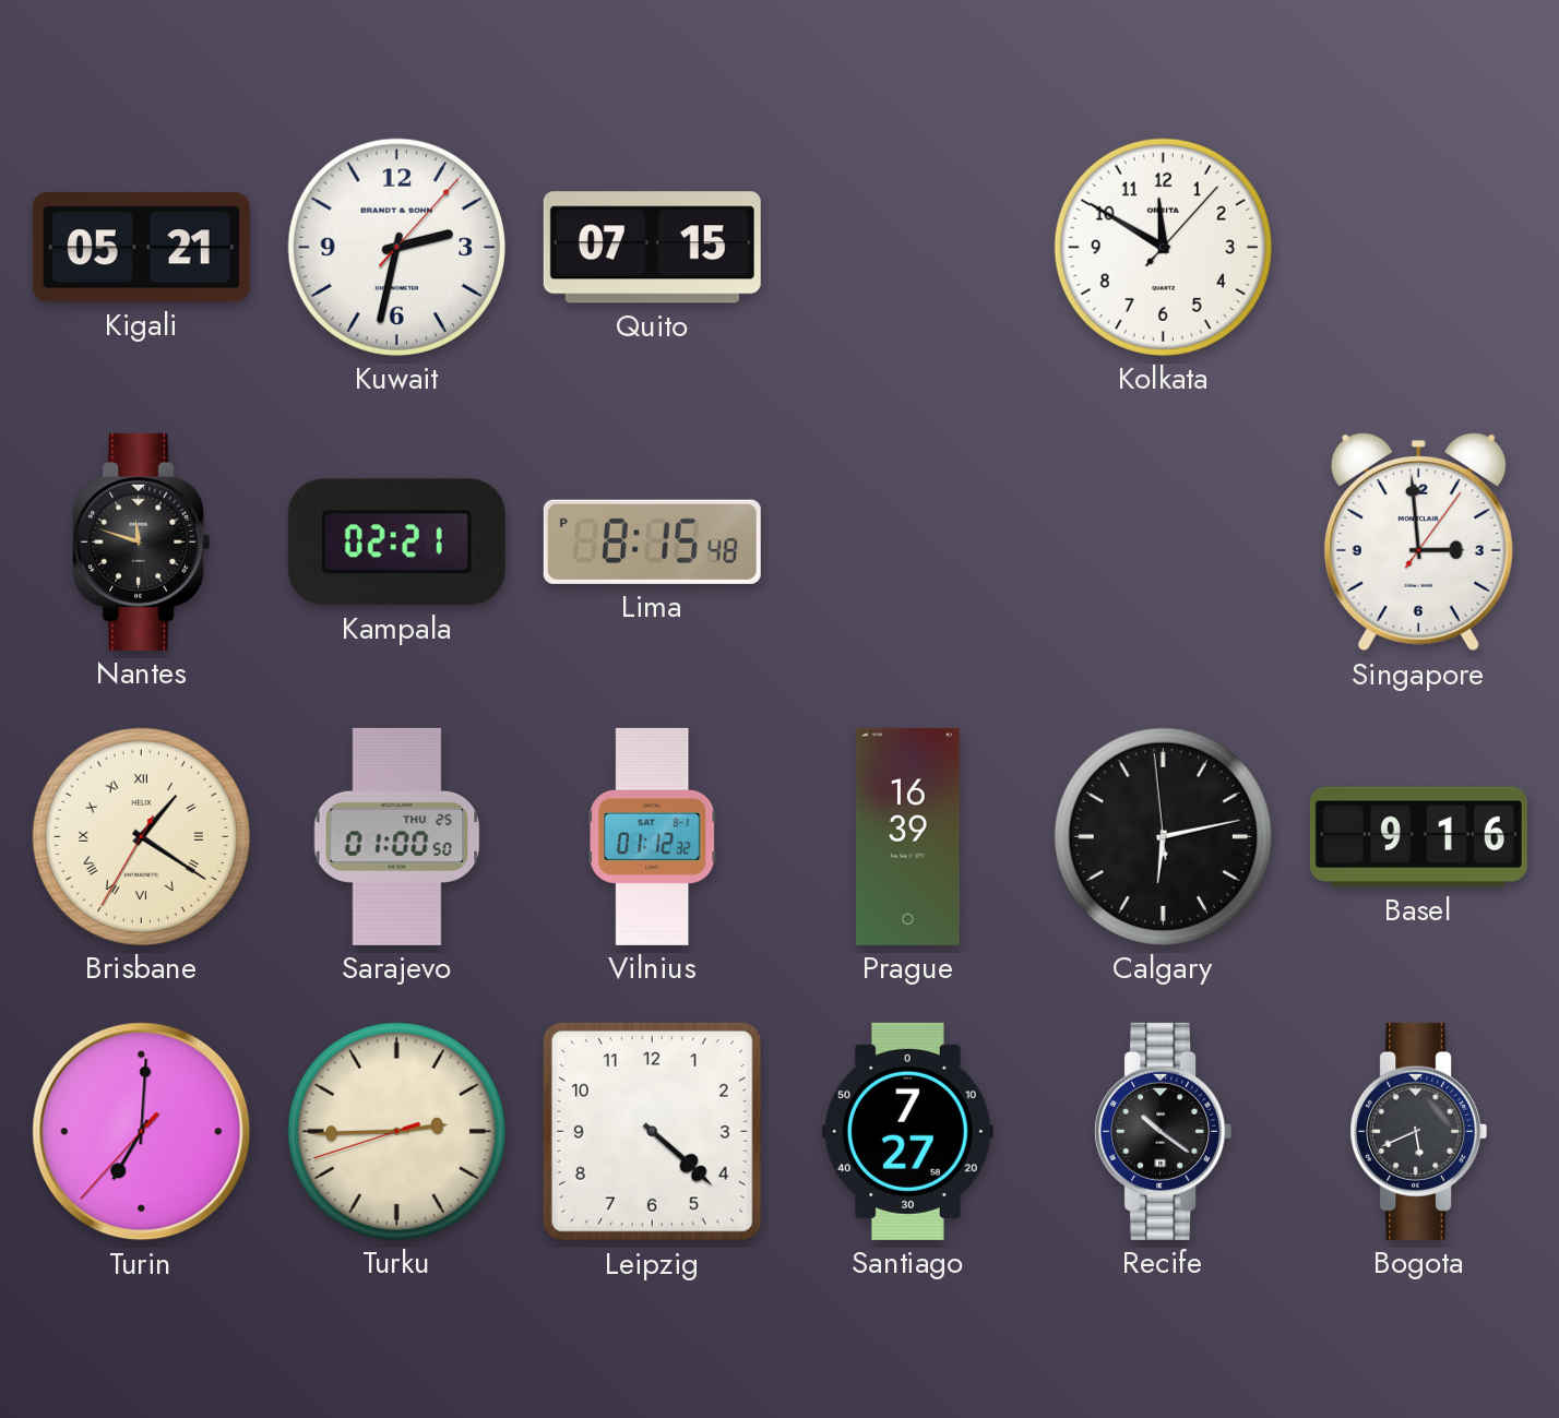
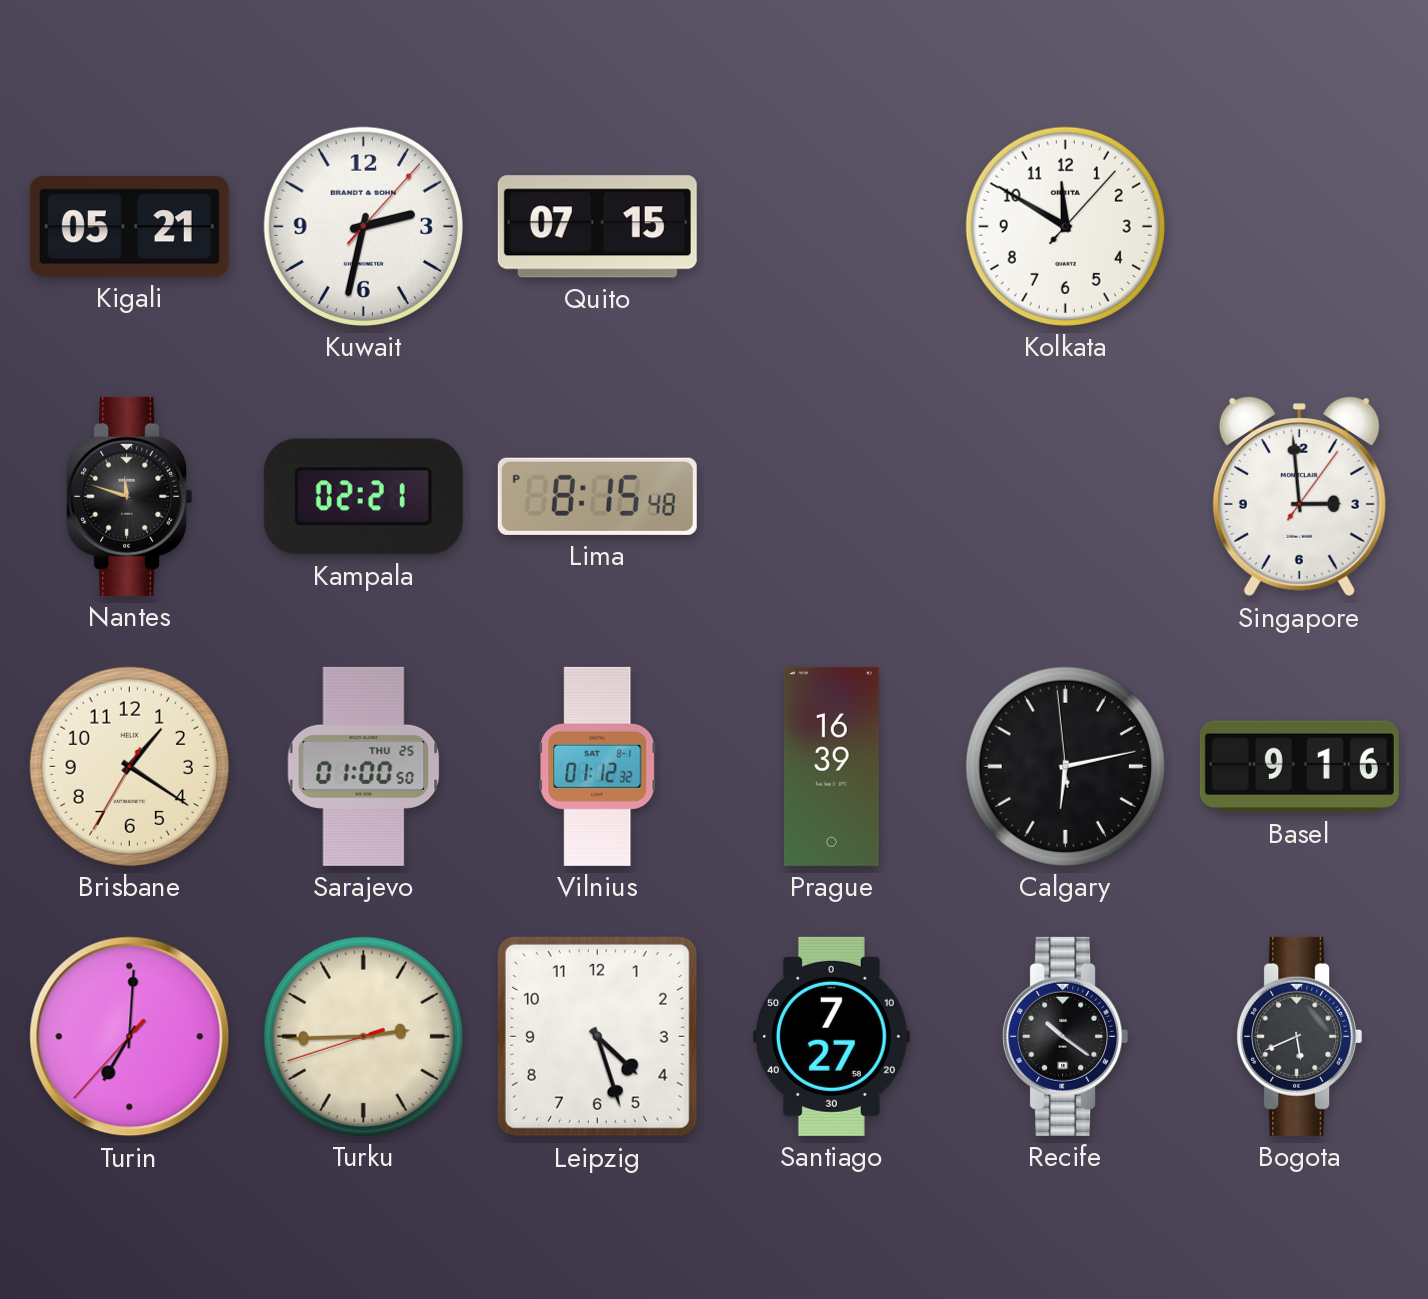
Brisbane numerals: Roman -> Arabic (129, 766)
Leipzig: 4:22 -> 4:27 (597, 1036)
